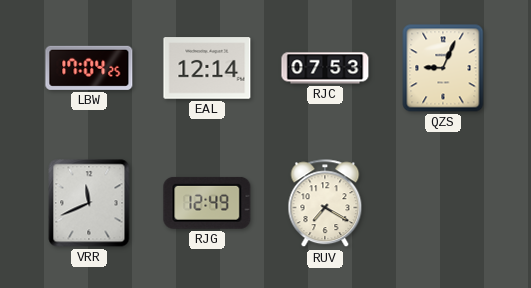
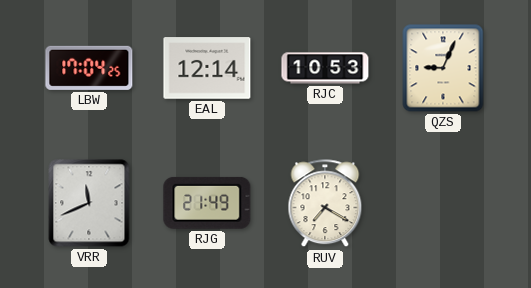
RJC: 07:53 -> 10:53 (325, 68)
RJG: 12:49 -> 21:49 (207, 203)
